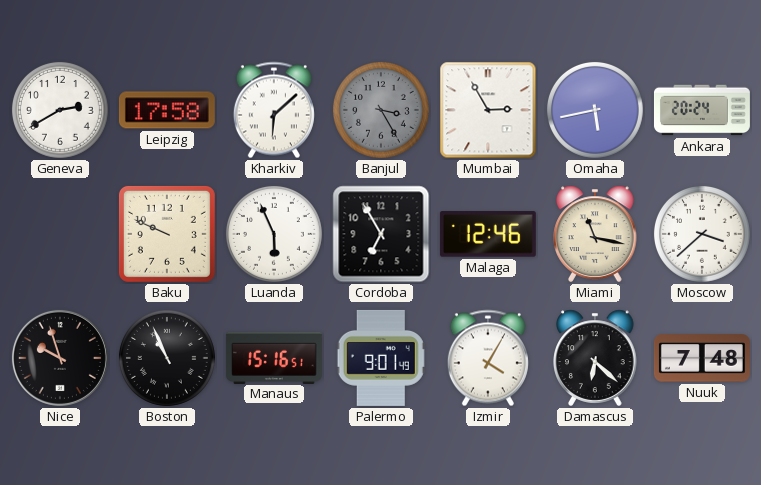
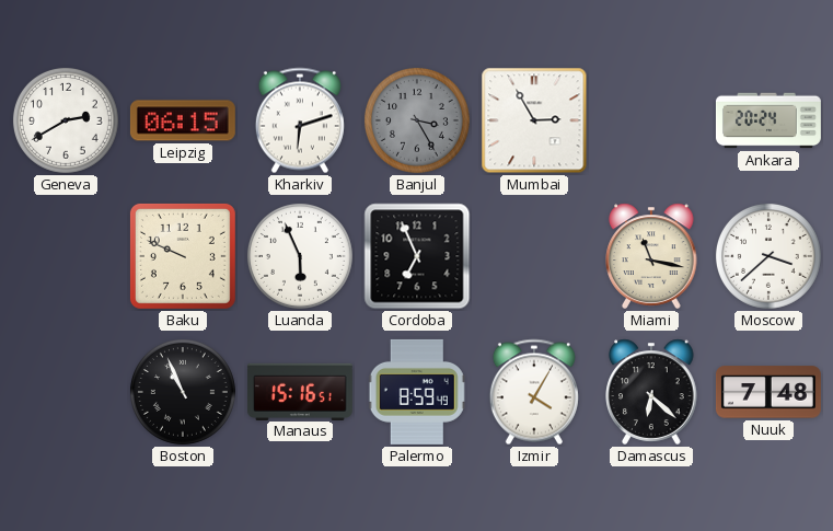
Leipzig: 17:58 -> 06:15 (183, 120)
Kharkiv: 6:08 -> 6:12 (300, 120)
Omaha: 5:43 -> none (595, 110)
Cordoba: 6:55 -> 6:56 (417, 256)
Malaga: 12:46 -> none (488, 234)
Nice: 9:57 -> none (60, 358)
Palermo: 9:01 -> 8:59 (417, 392)
